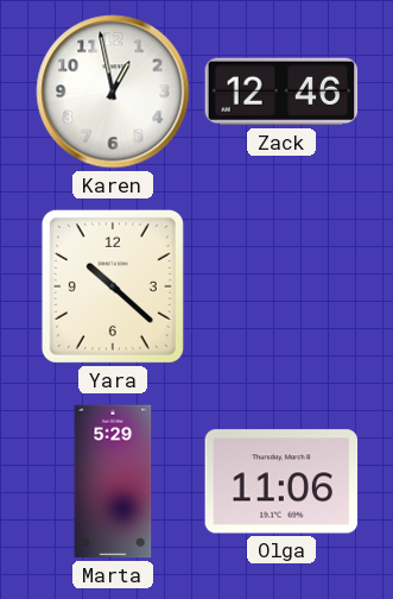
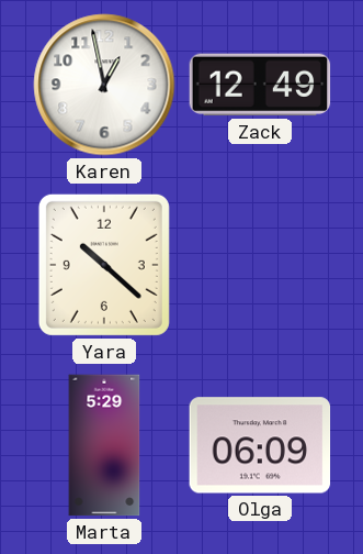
Zack: 12:46 -> 12:49 (260, 85)
Olga: 11:06 -> 06:09 (260, 445)
